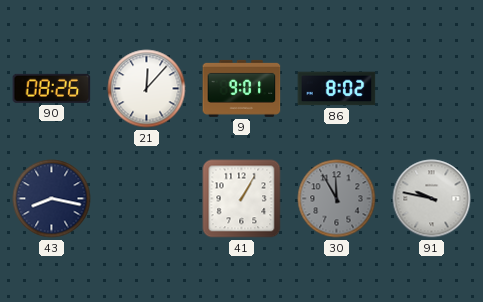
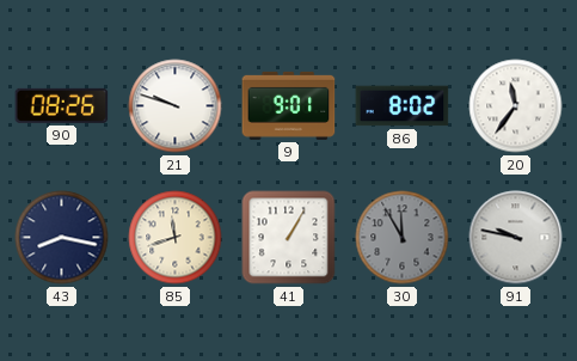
21: 12:07 -> 9:48 (176, 106)
20: none -> 11:36 (516, 106)
85: none -> 11:42 (176, 238)
